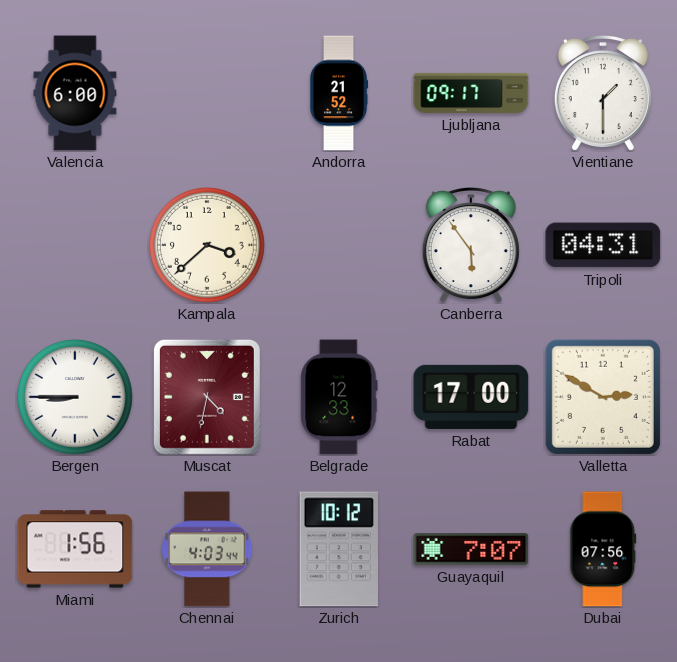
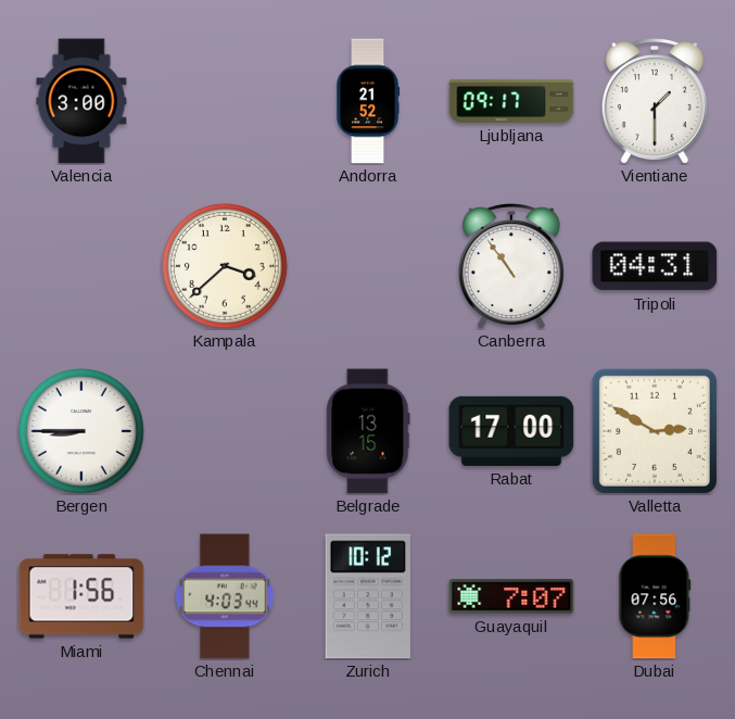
Valencia: 6:00 -> 3:00 (81, 101)
Canberra: 5:54 -> 10:54 (511, 267)
Muscat: 4:32 -> none (207, 397)
Belgrade: 12:33 -> 13:15 (368, 431)
